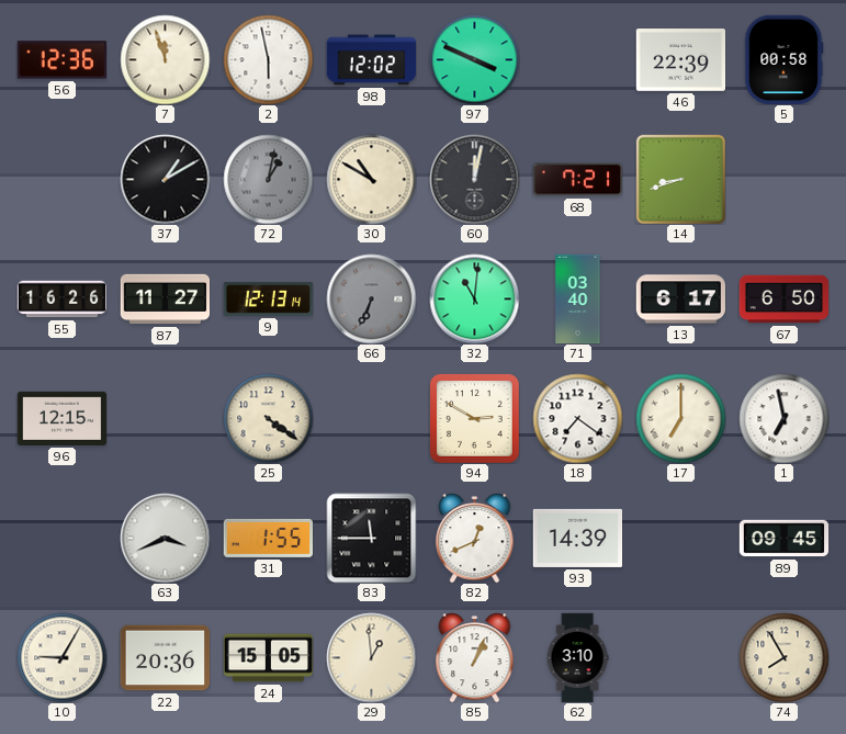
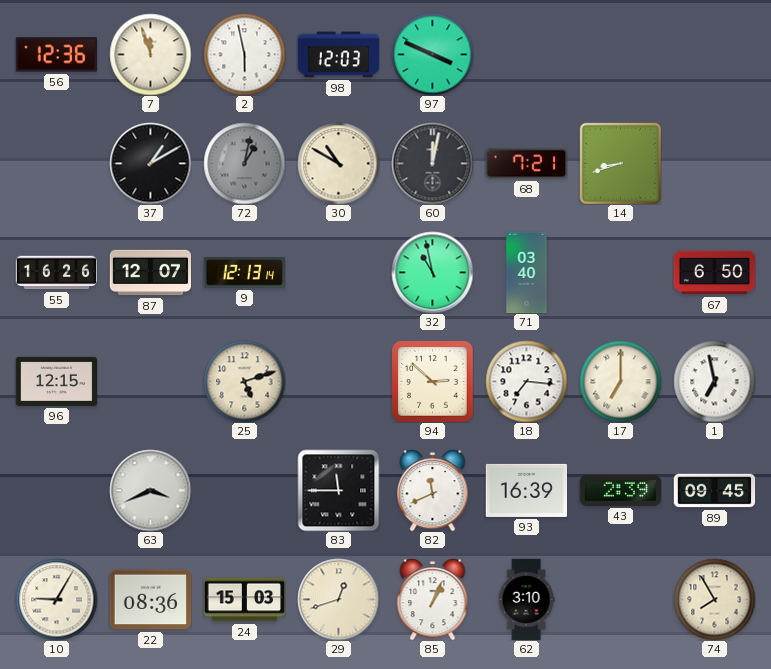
98: 12:02 -> 12:03 (338, 55)
46: 22:39 -> none (680, 60)
5: 00:58 -> none (783, 59)
87: 11:27 -> 12:07 (150, 273)
66: 6:34 -> none (371, 298)
32: 11:01 -> 10:58 (432, 272)
13: 6:17 -> none (680, 300)
25: 4:21 -> 5:12 (244, 381)
94: 2:50 -> 2:52 (432, 381)
18: 7:21 -> 7:16 (526, 381)
31: 1:55 -> none (268, 538)
82: 12:41 -> 11:41 (433, 490)
93: 14:39 -> 16:39 (526, 490)
43: none -> 2:39 (620, 490)
22: 20:36 -> 08:36 (150, 600)
24: 15:05 -> 15:03 (244, 600)
29: 12:59 -> 12:42 (338, 599)
